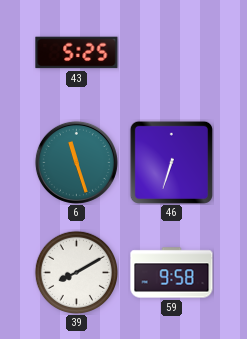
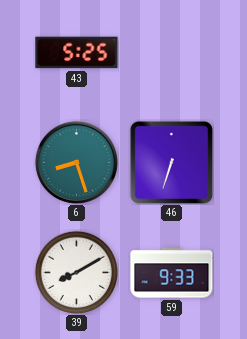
6: 11:27 -> 8:27 (76, 162)
59: 9:58 -> 9:33 (172, 273)
